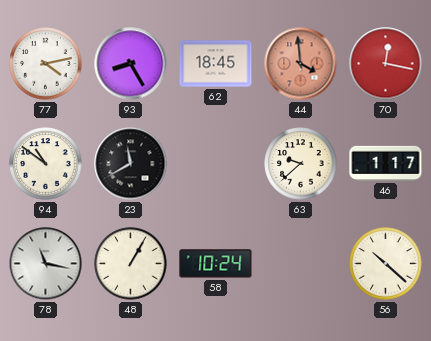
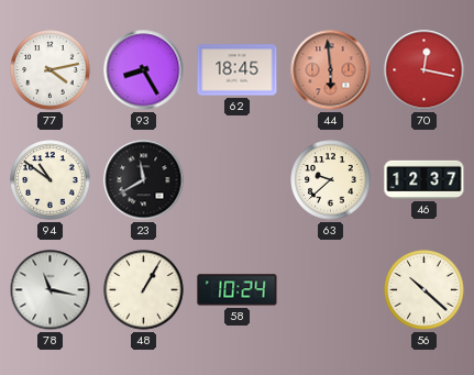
44: 3:59 -> 5:59 (331, 70)
46: 1:17 -> 12:37 (425, 179)
